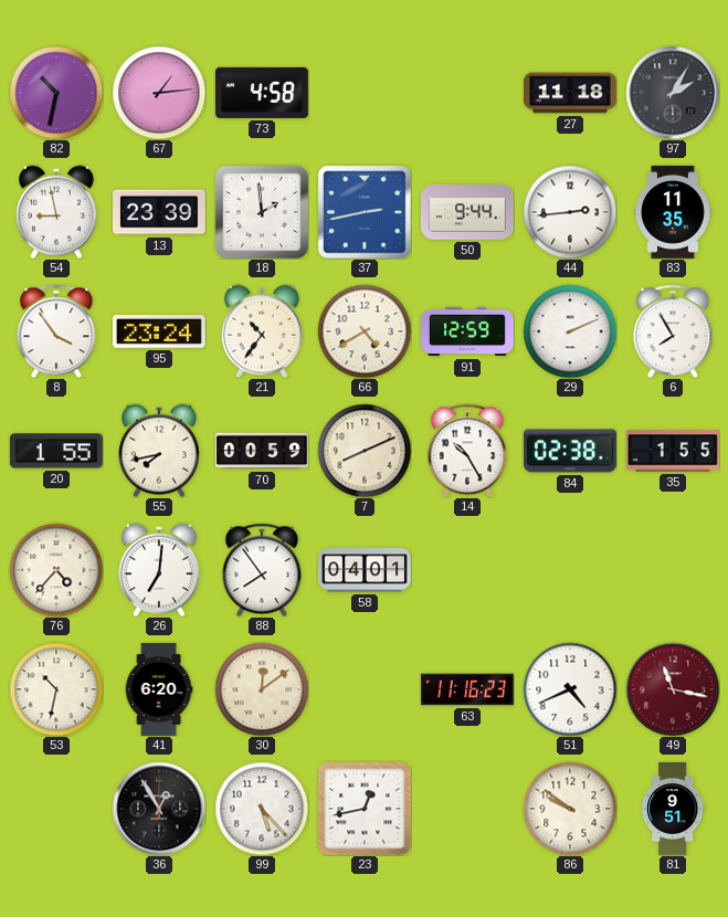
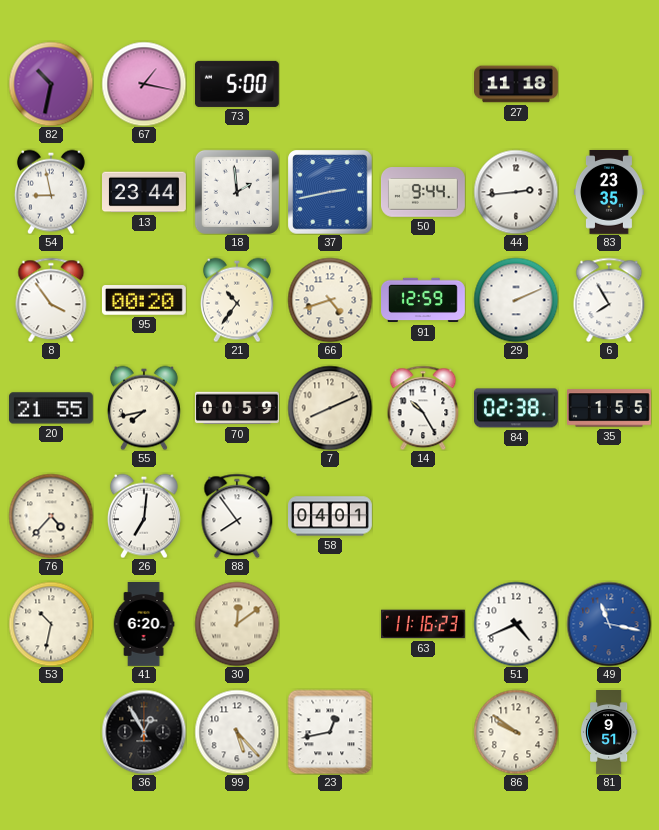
67: 1:14 -> 1:17 (144, 84)
73: 4:58 -> 5:00 (237, 84)
97: 2:05 -> none (673, 93)
13: 23:39 -> 23:44 (145, 192)
83: 11:35 -> 23:35 (609, 192)
95: 23:24 -> 00:20 (144, 301)
66: 4:40 -> 4:42 (330, 300)
20: 1:55 -> 21:55 (51, 408)
49 dial: burgundy -> blue (609, 624)
